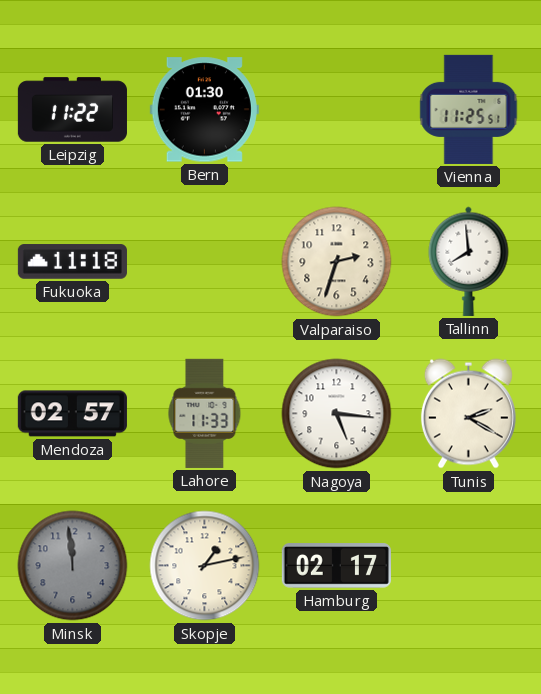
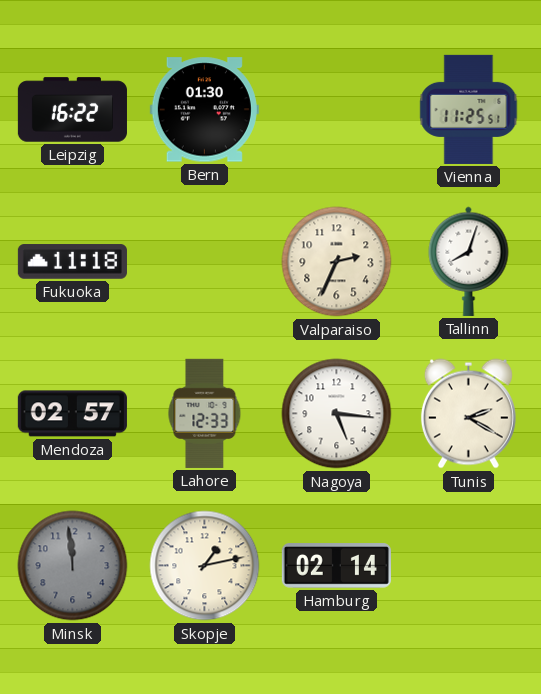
Leipzig: 11:22 -> 16:22 (72, 110)
Valparaiso: 2:33 -> 2:34 (337, 262)
Tallinn: 7:59 -> 8:03 (469, 261)
Lahore: 11:33 -> 12:33 (205, 413)
Hamburg: 02:17 -> 02:14 (336, 566)
